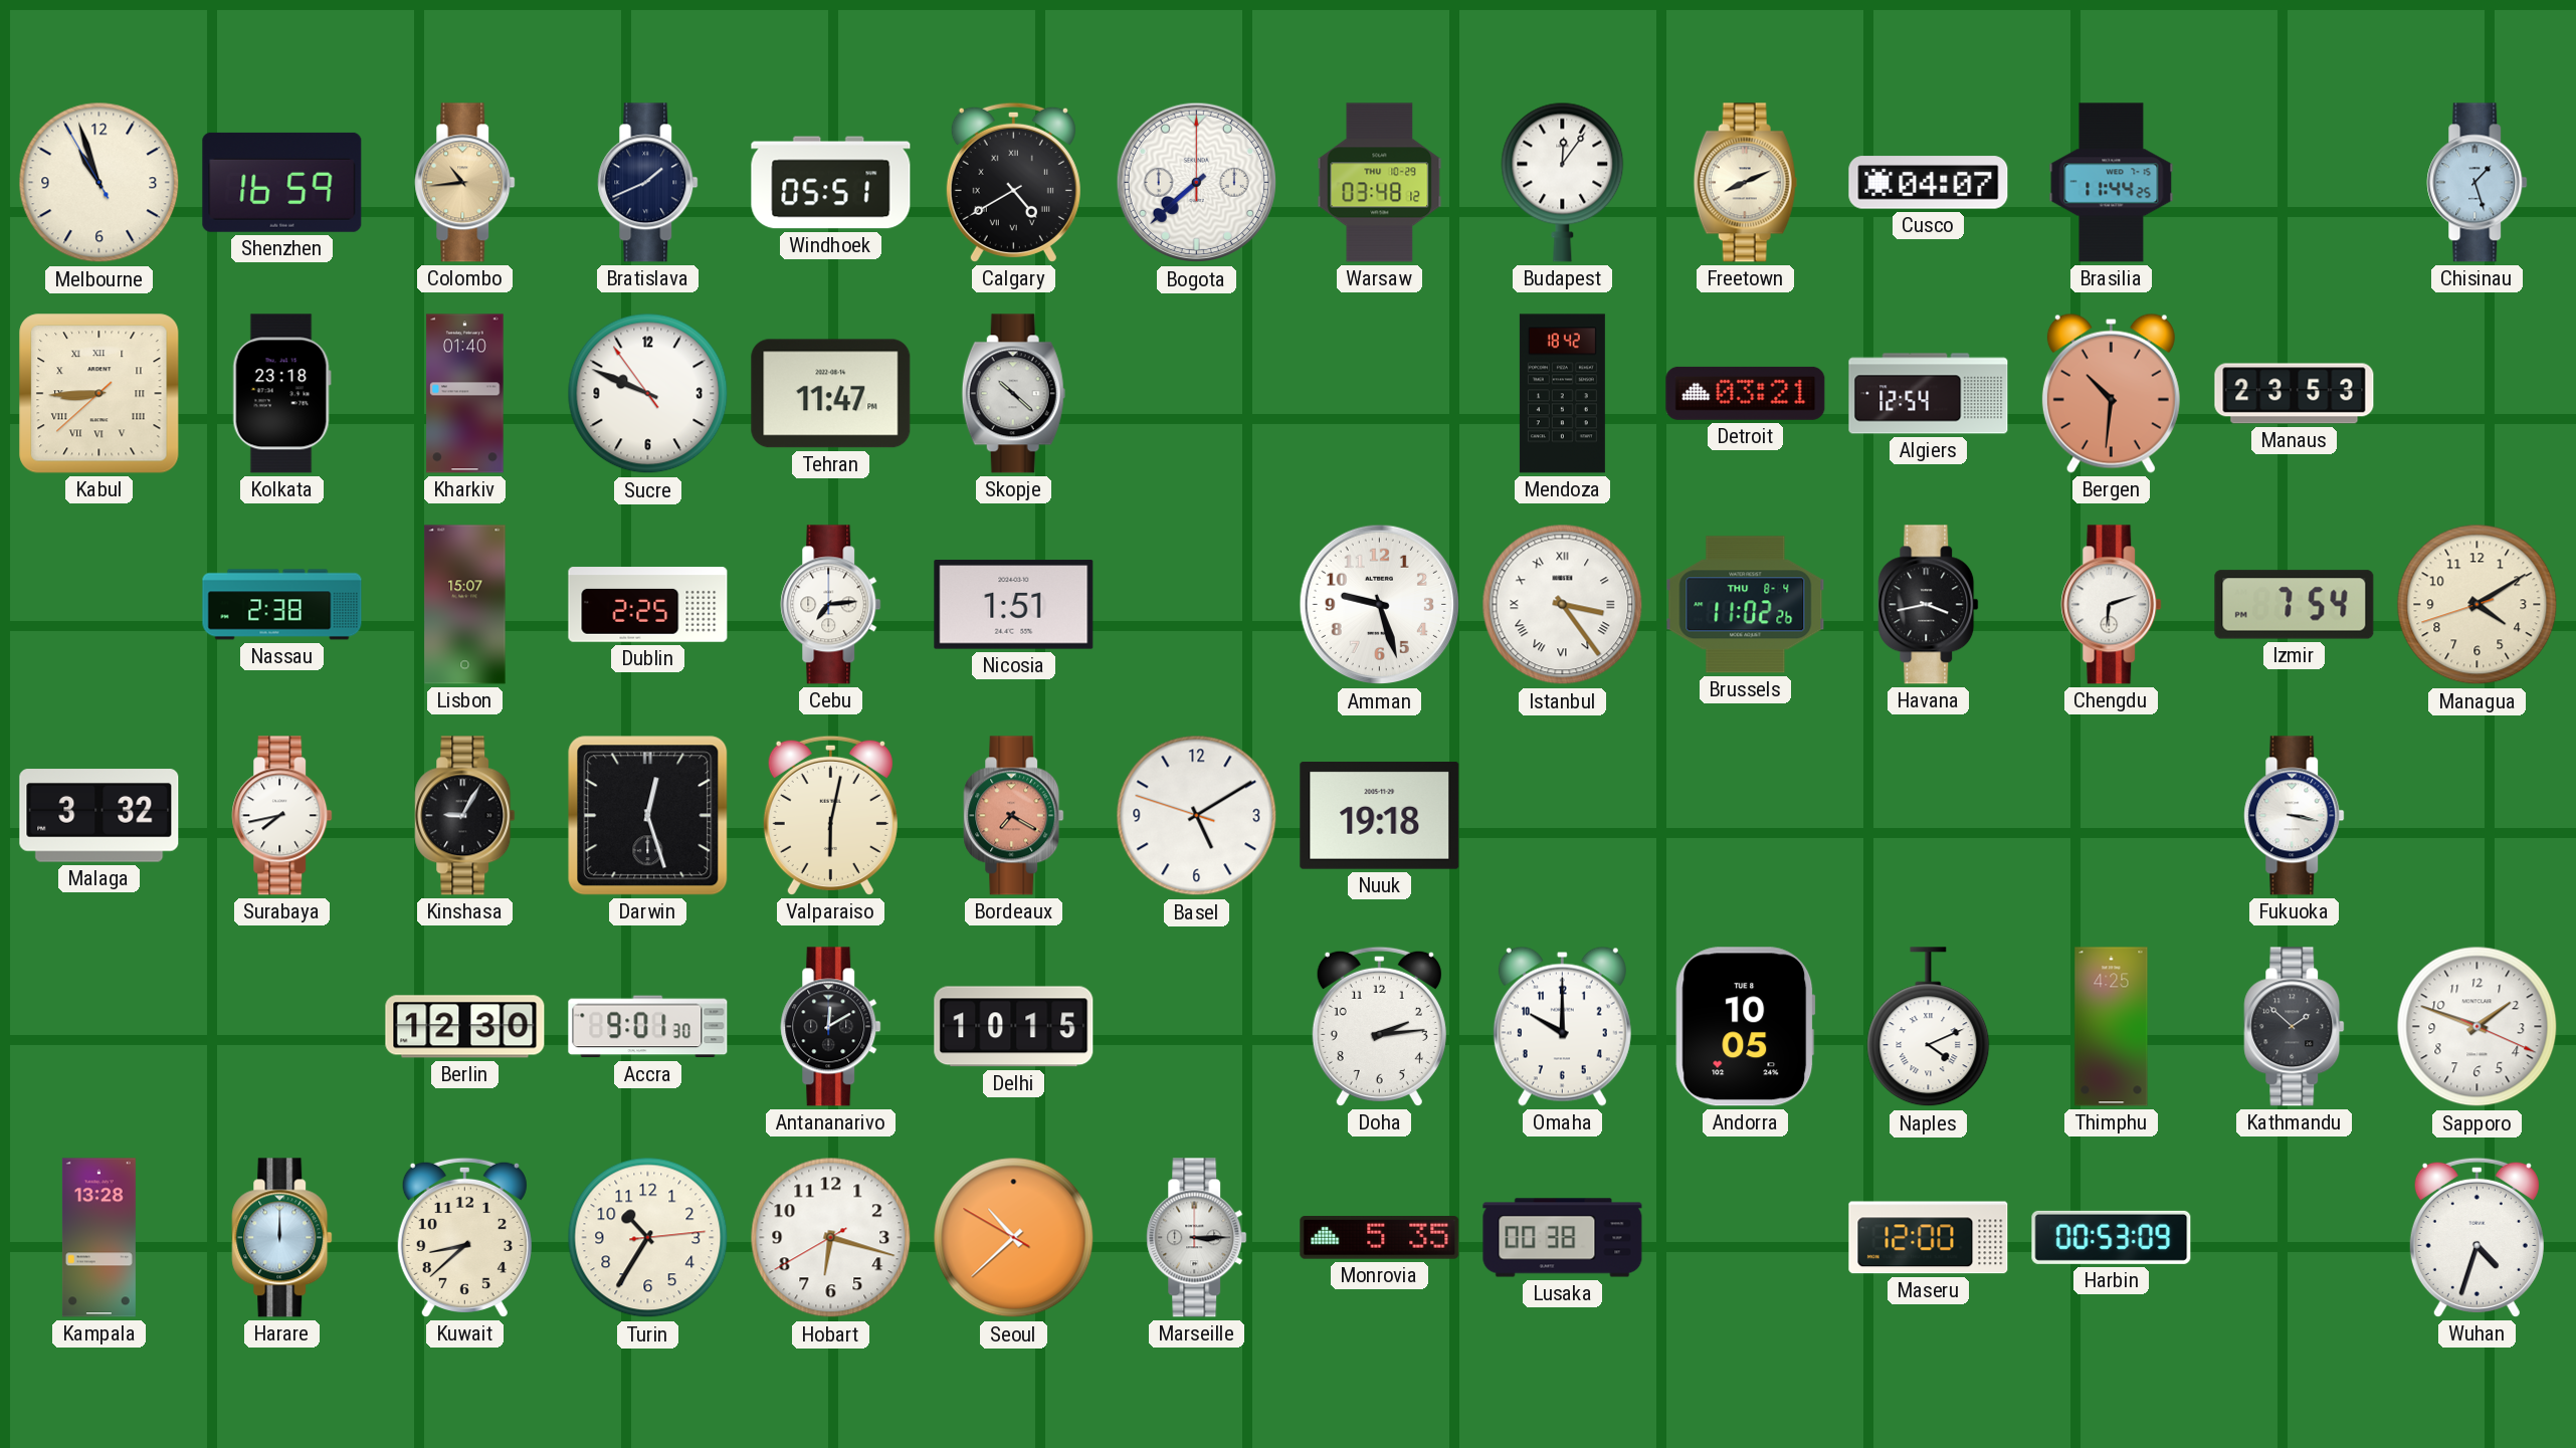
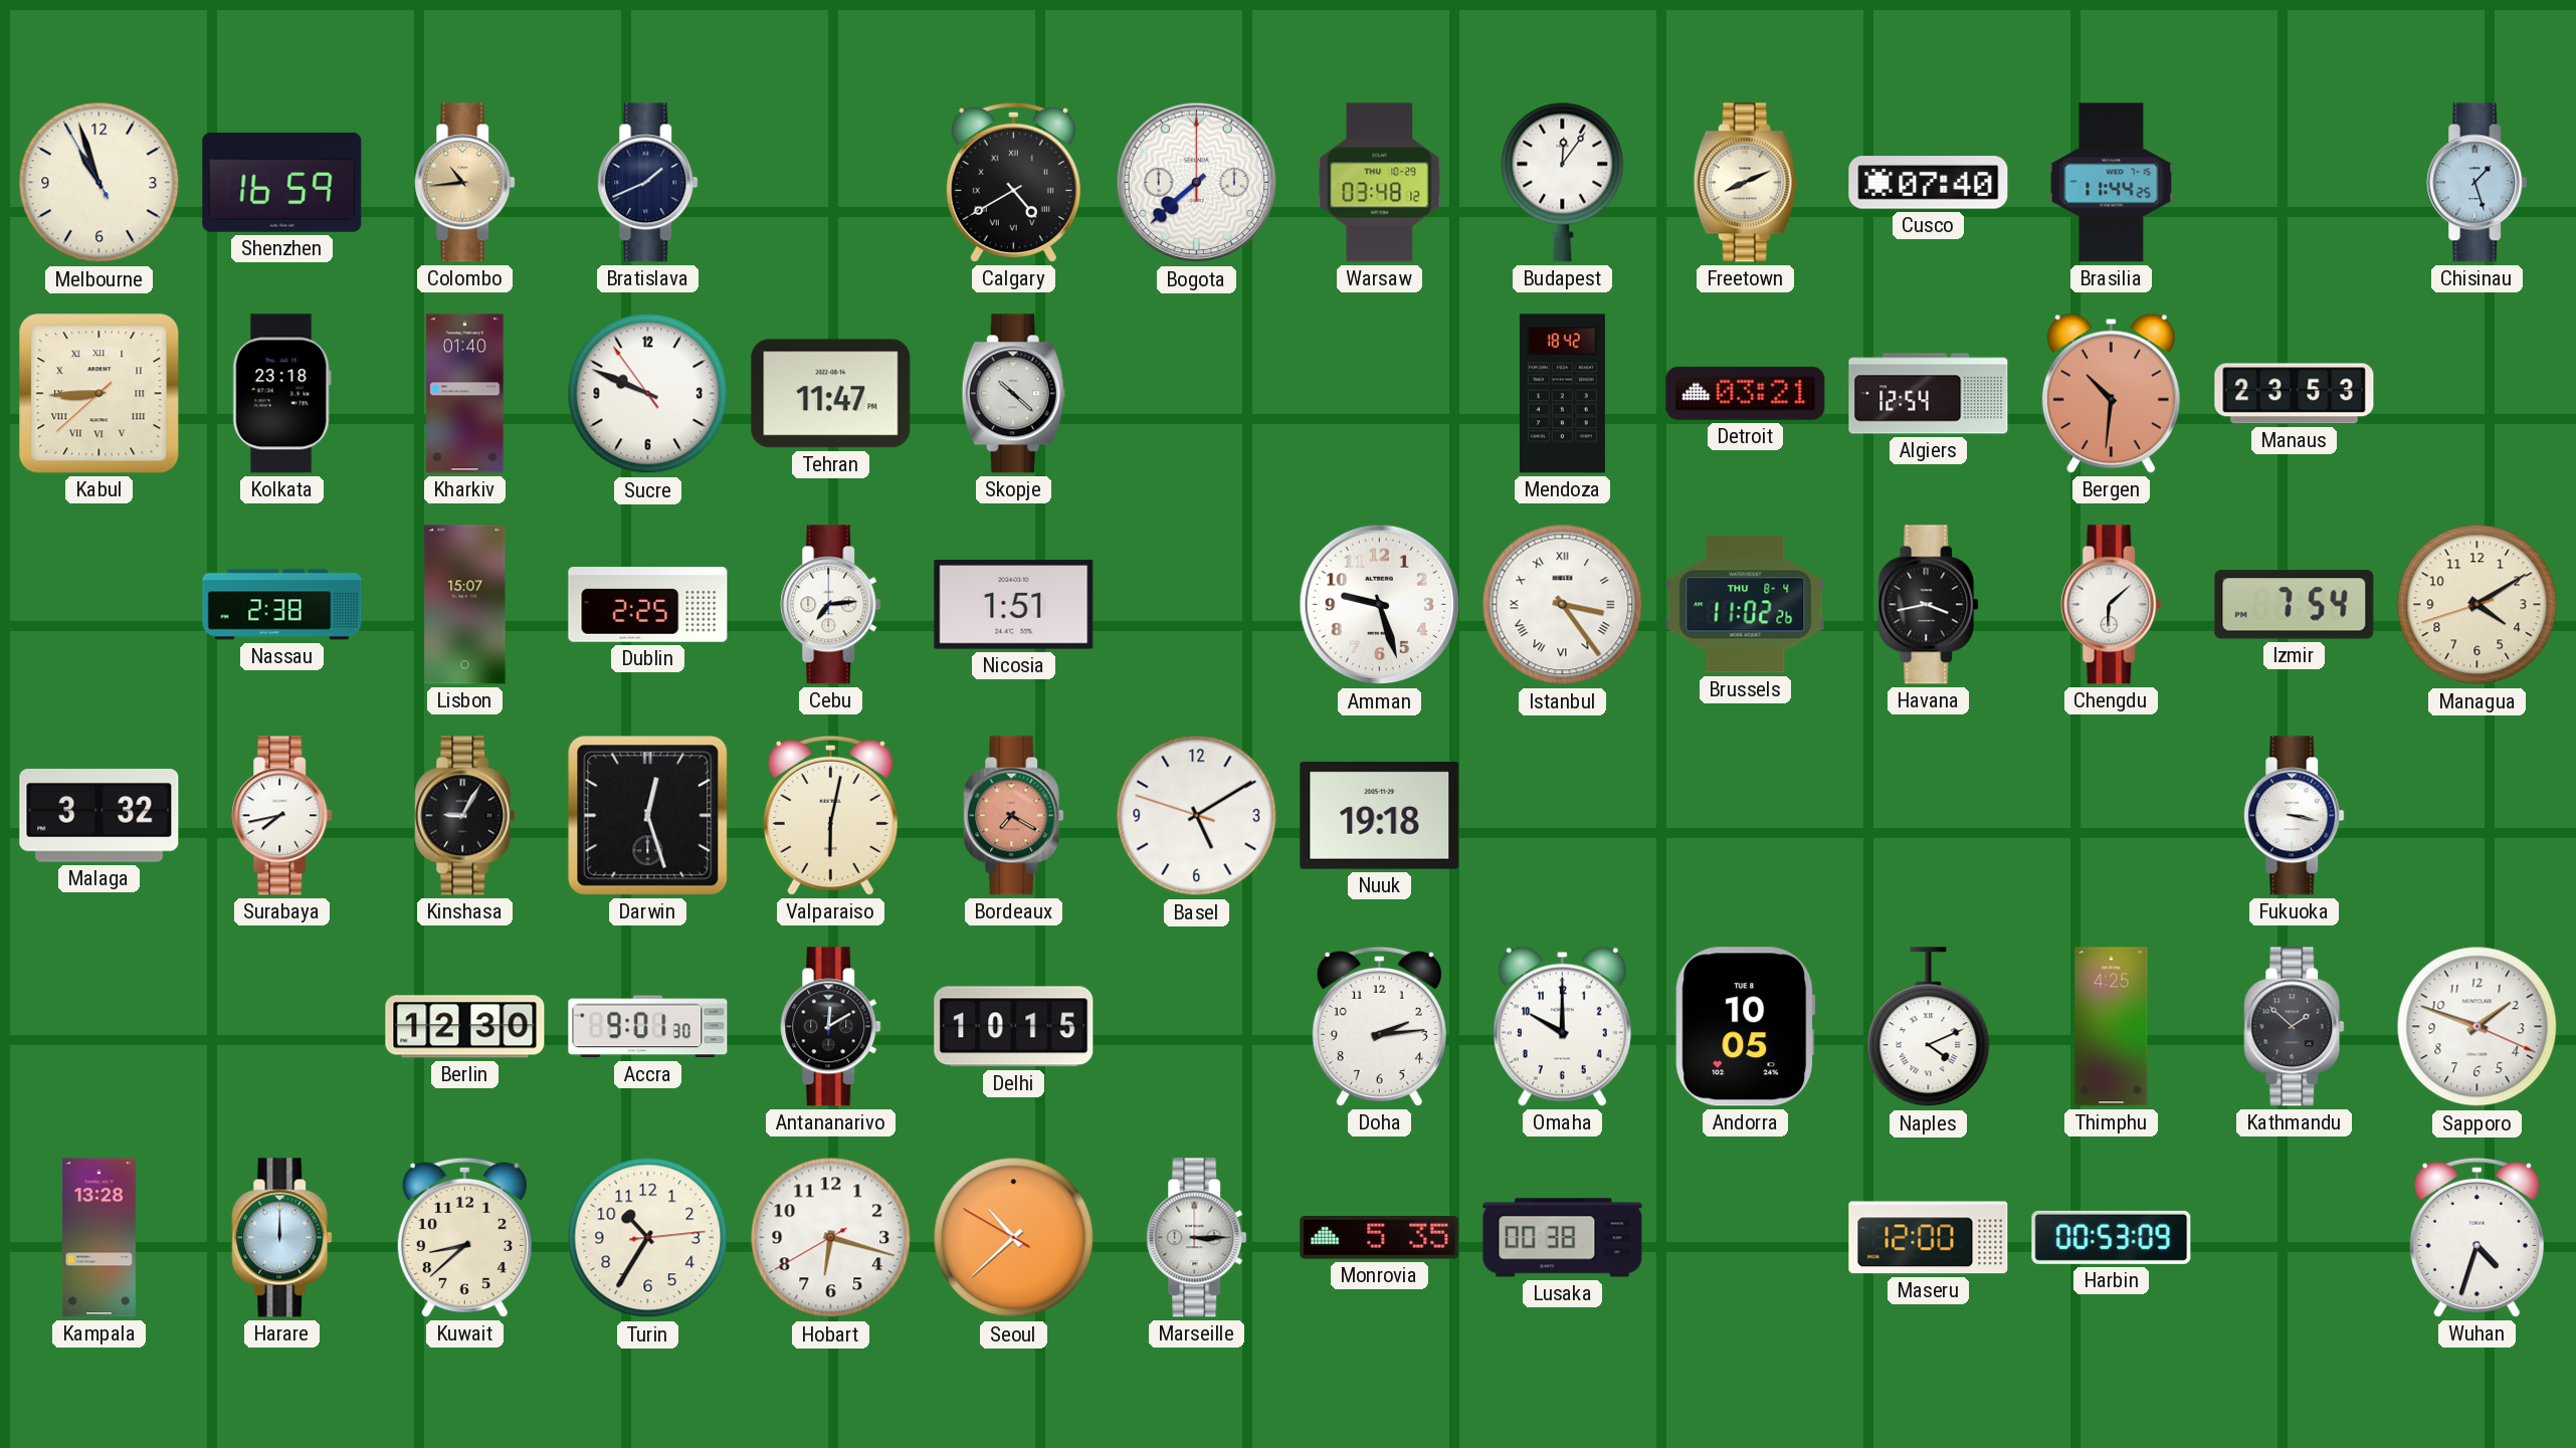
Windhoek: 05:51 -> none (831, 183)
Cusco: 04:07 -> 07:40 (1929, 183)
Chengdu: 6:12 -> 6:08 (2112, 605)
